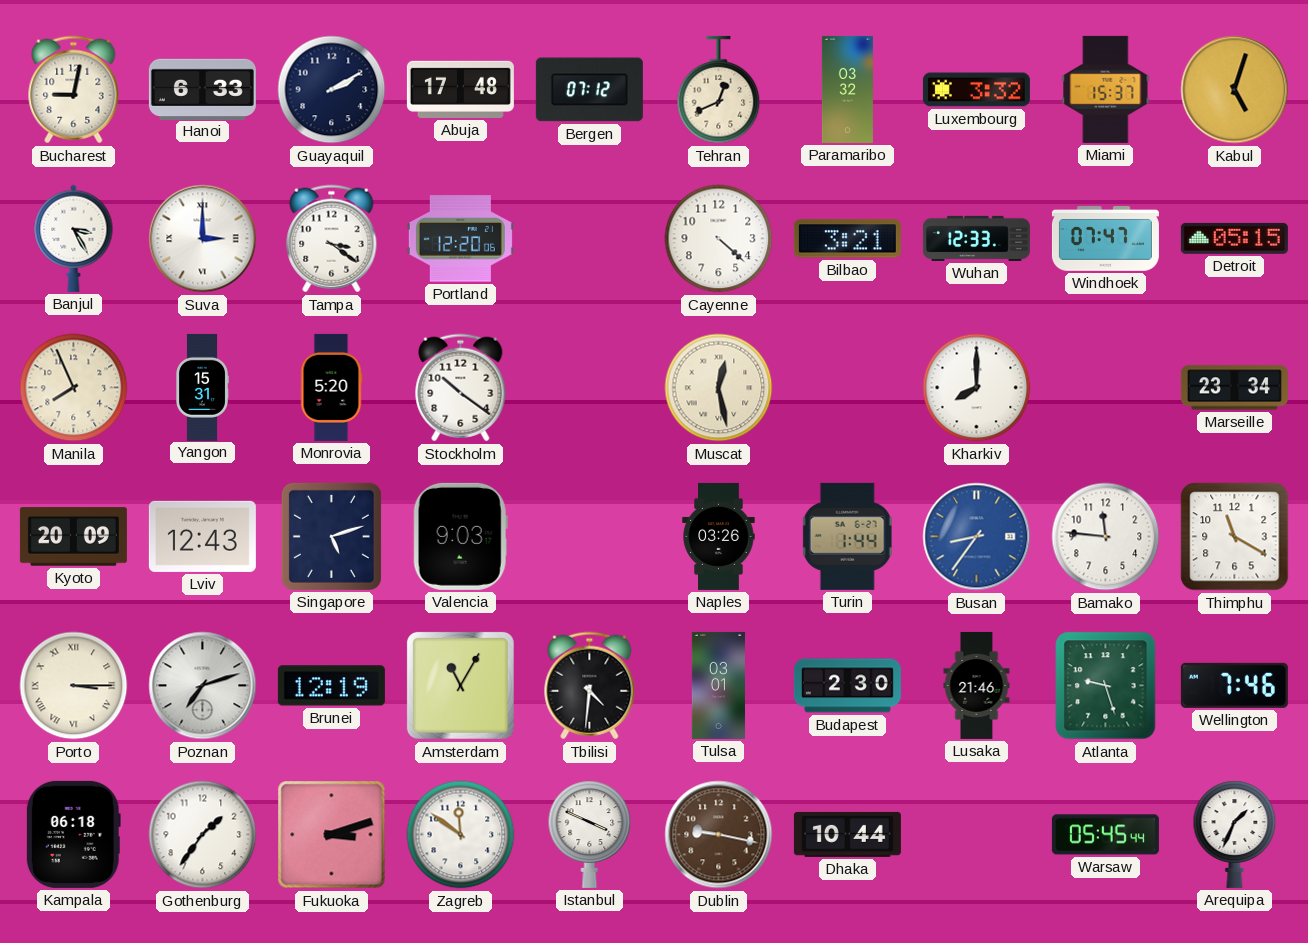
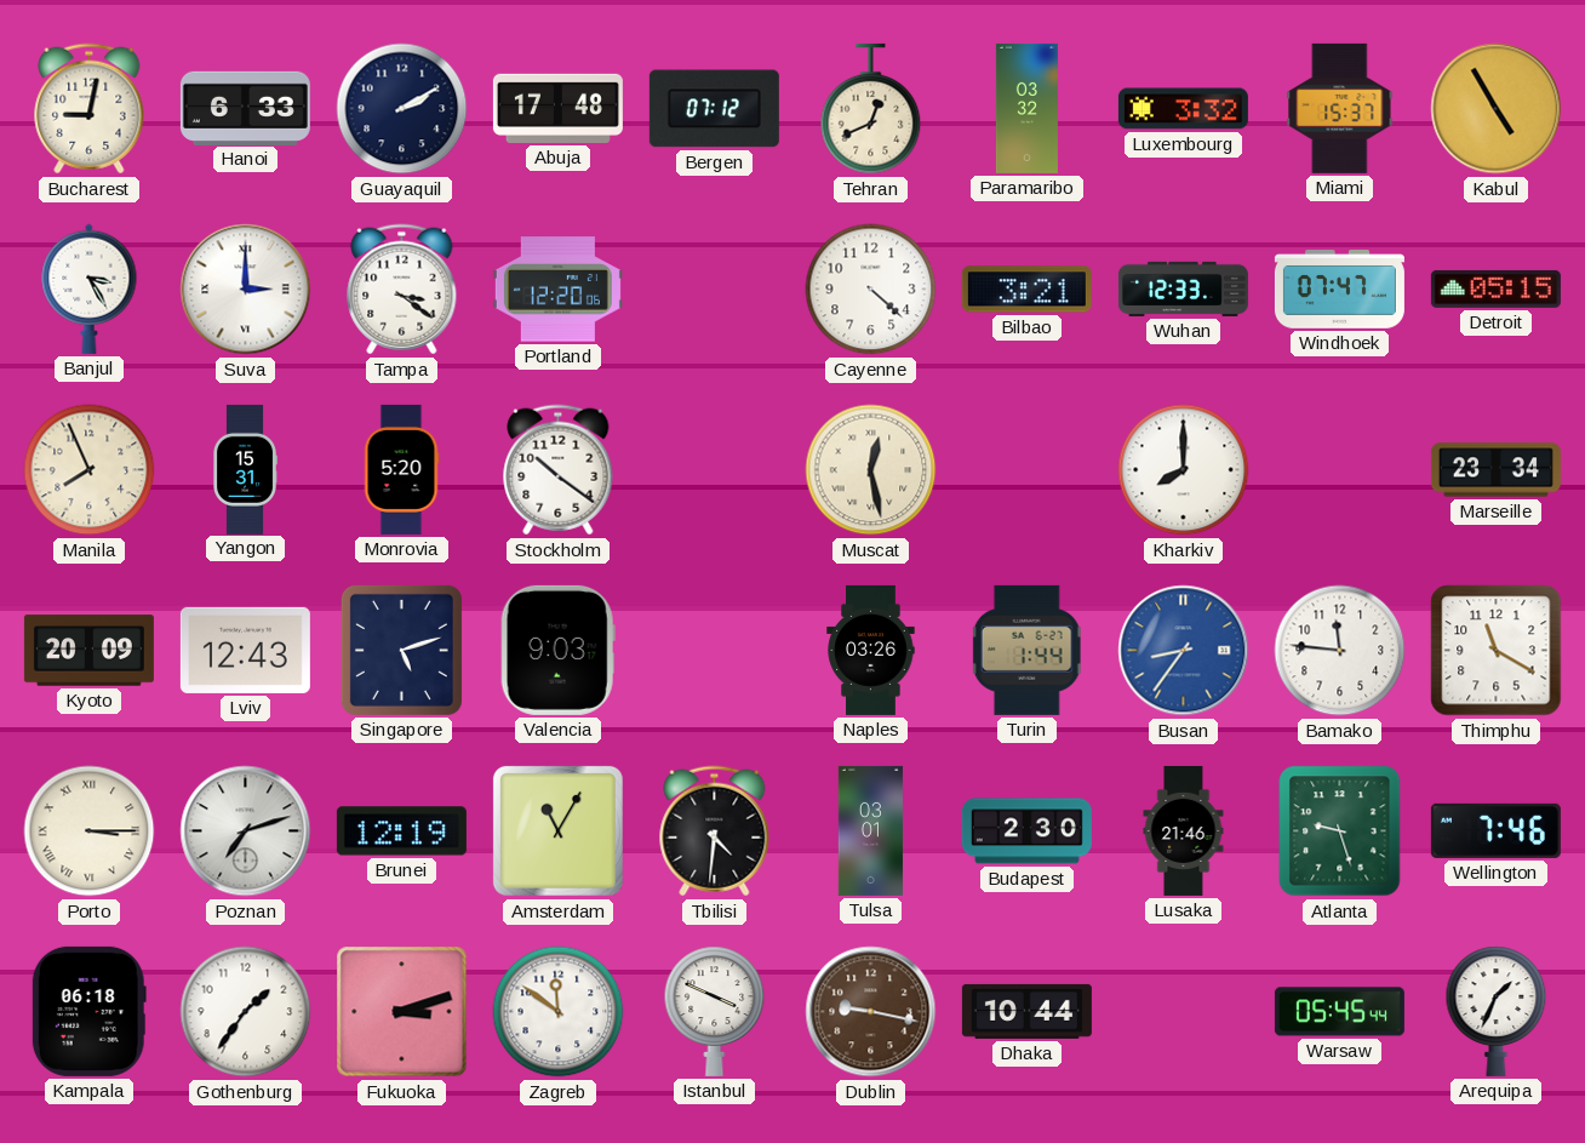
Kabul: 5:03 -> 4:55 (1497, 109)
